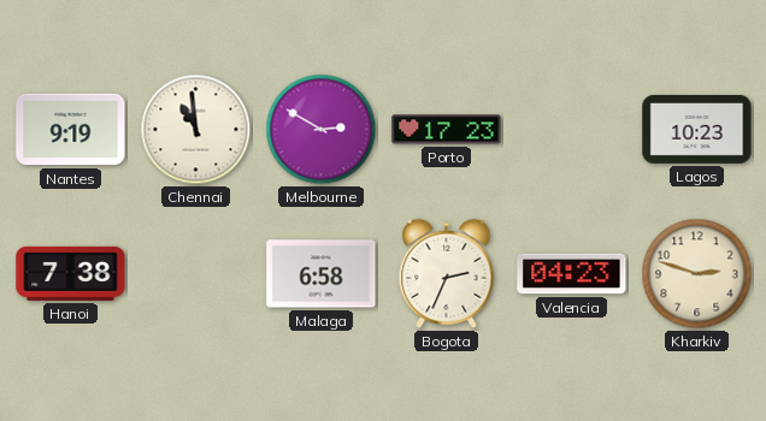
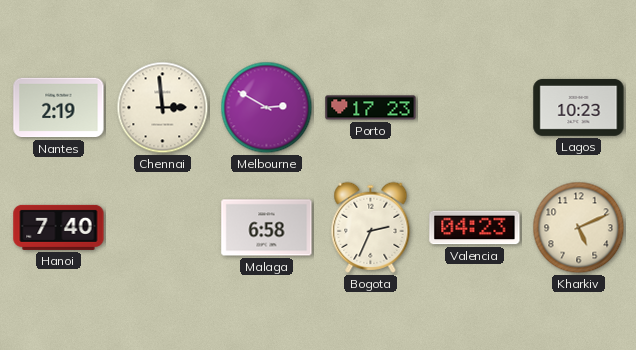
Nantes: 9:19 -> 2:19 (59, 108)
Chennai: 10:59 -> 2:59 (163, 108)
Hanoi: 7:38 -> 7:40 (59, 227)
Kharkiv: 2:48 -> 5:11 (579, 228)
